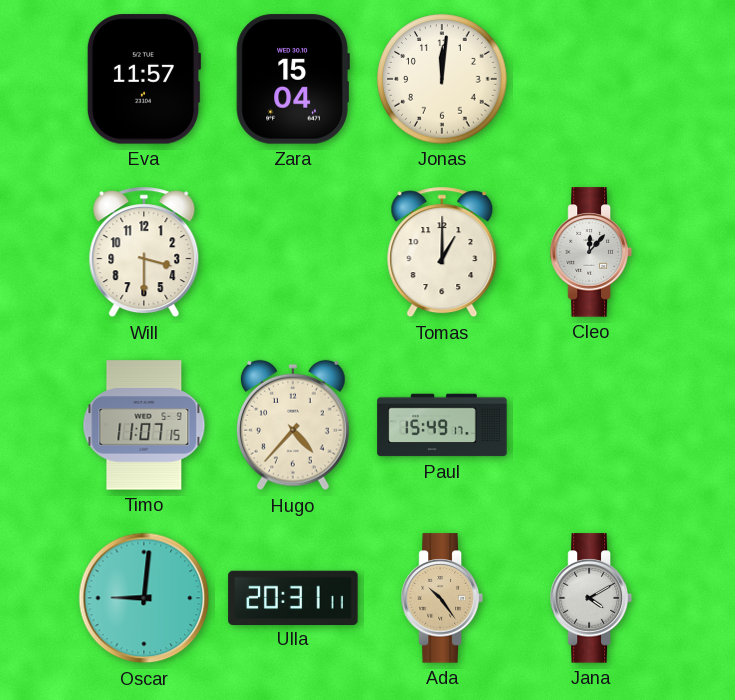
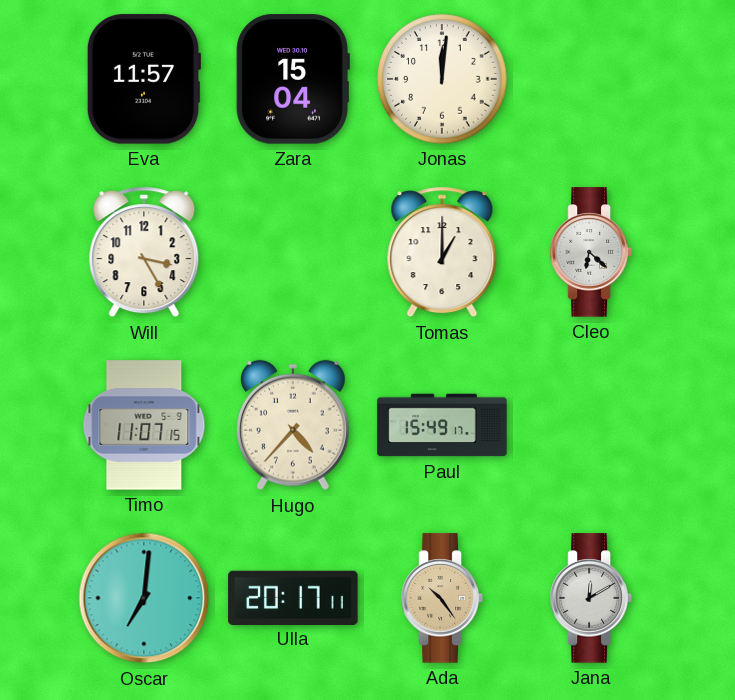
Will: 3:30 -> 3:25 (144, 252)
Cleo: 12:07 -> 6:22 (591, 252)
Oscar: 9:01 -> 7:01 (144, 598)
Ulla: 20:31 -> 20:17 (293, 597)
Jana: 4:10 -> 12:10 (591, 598)
